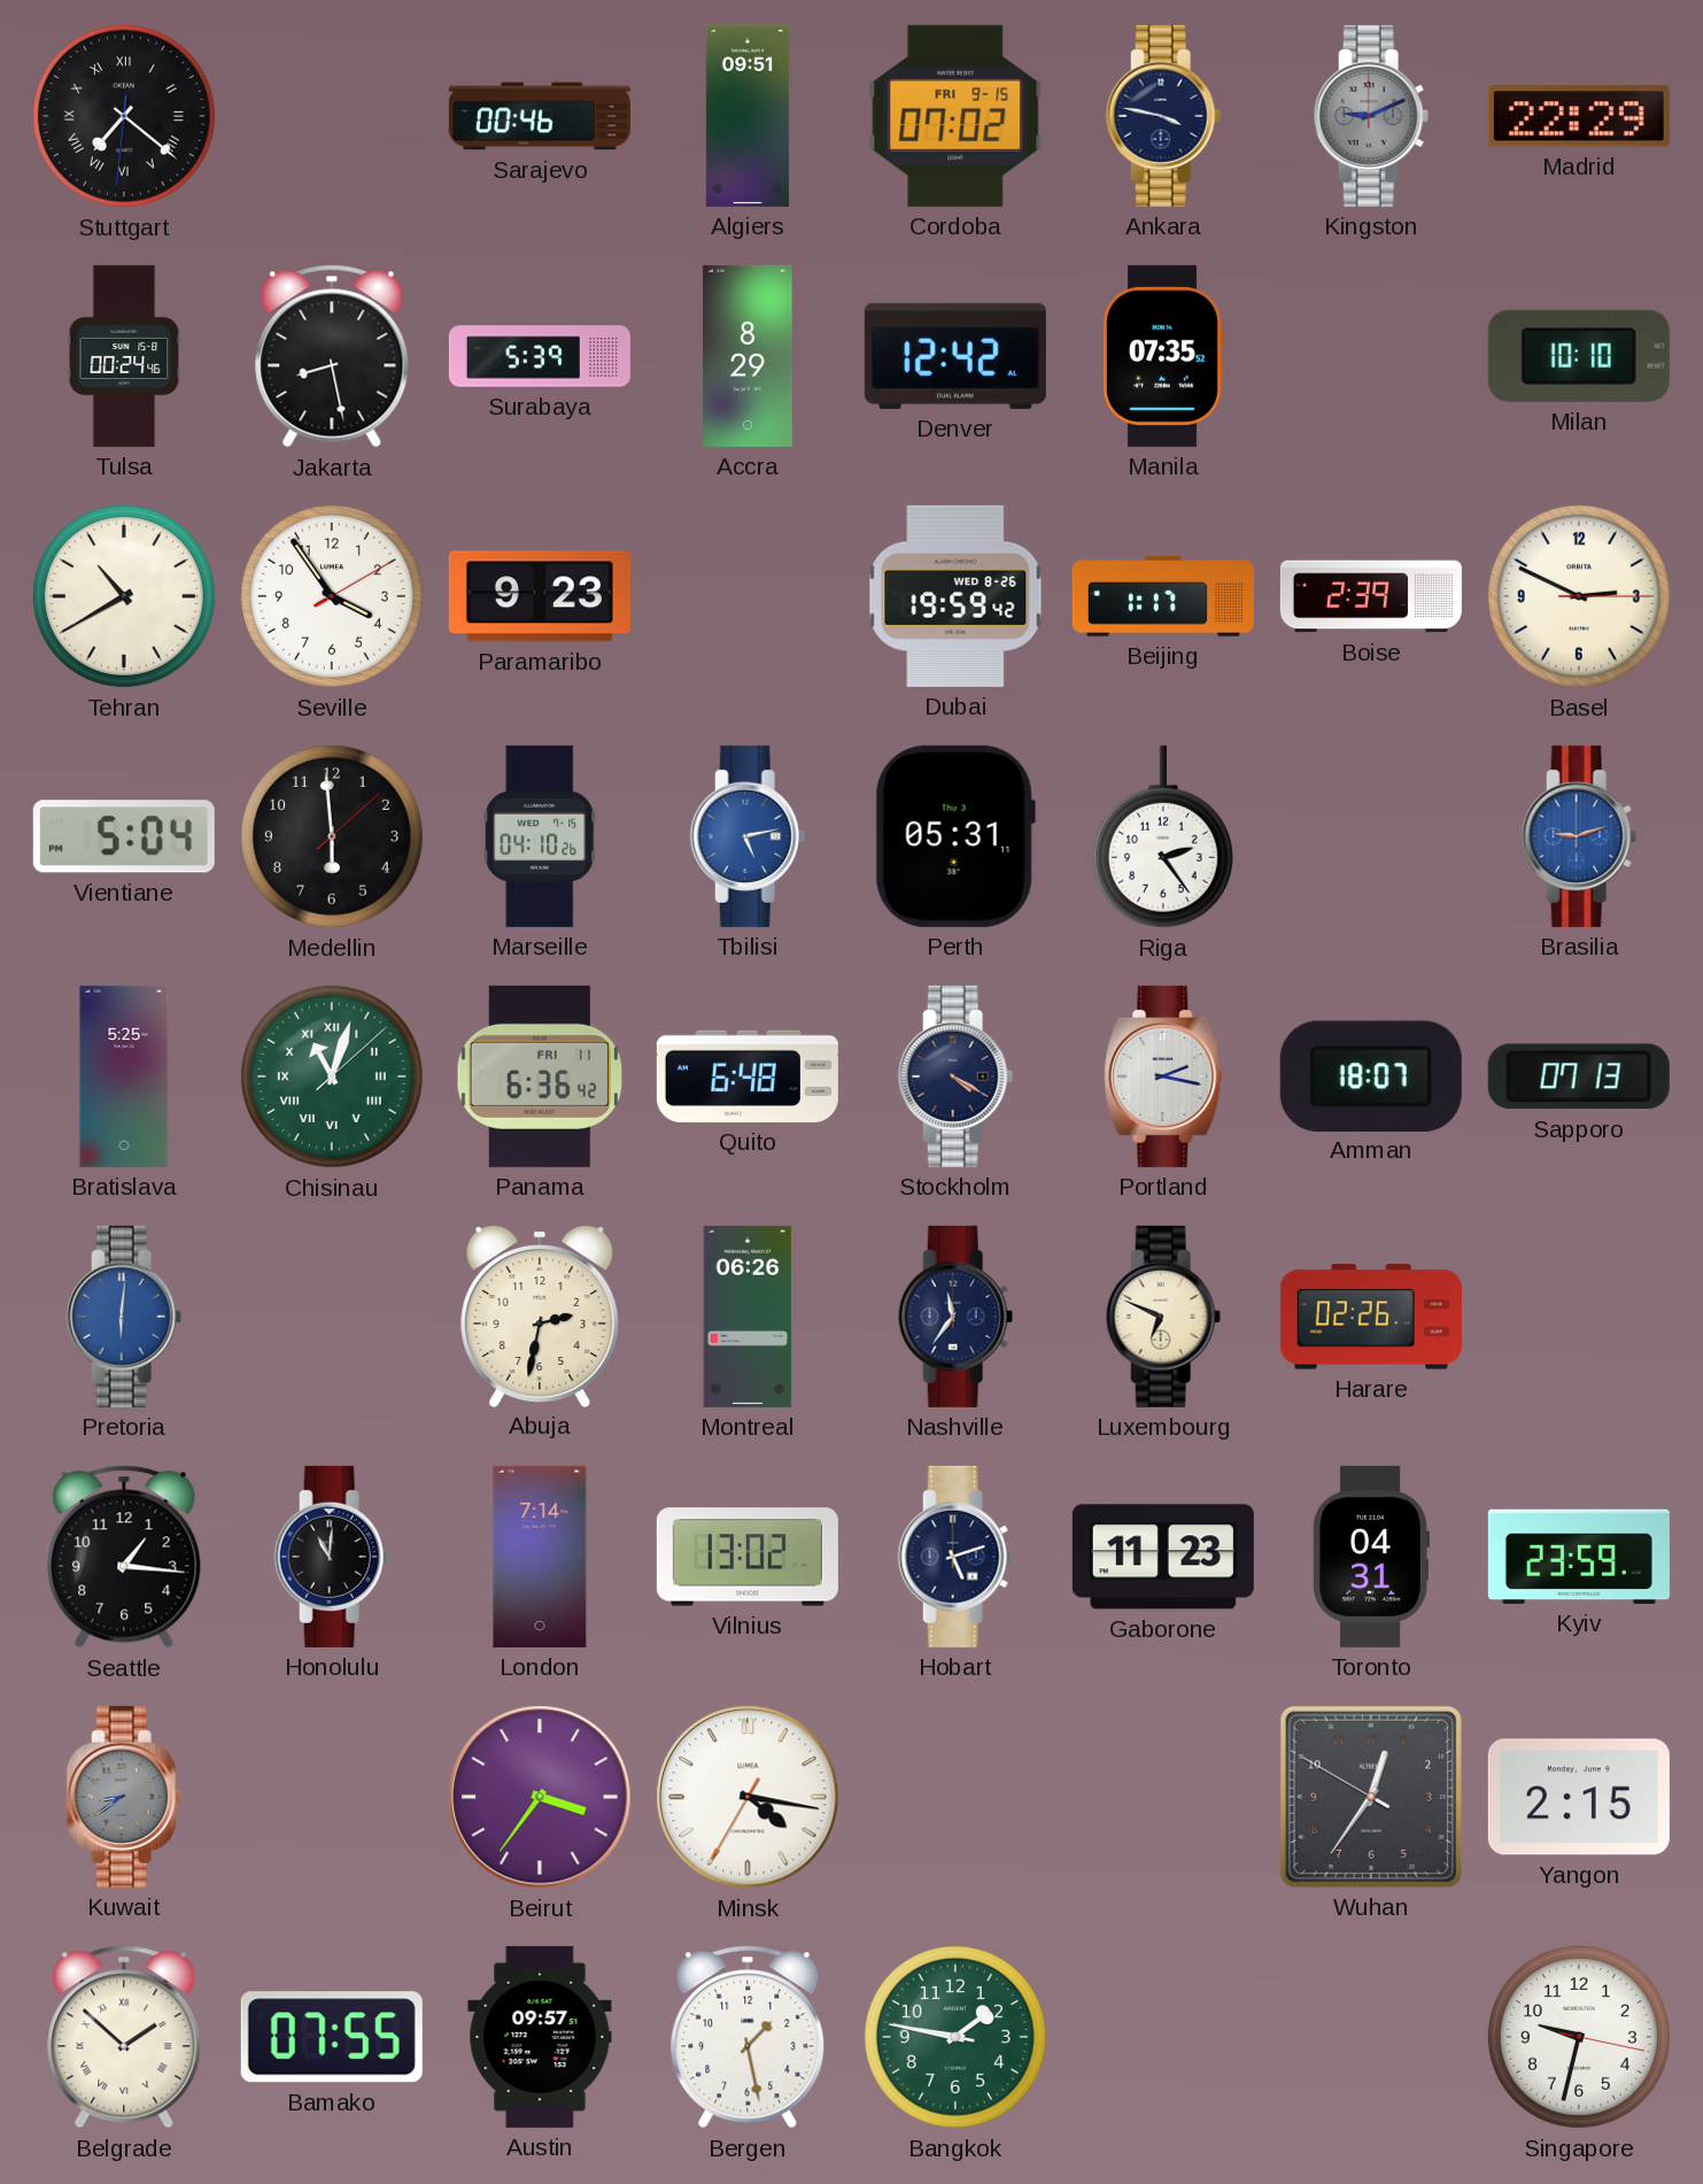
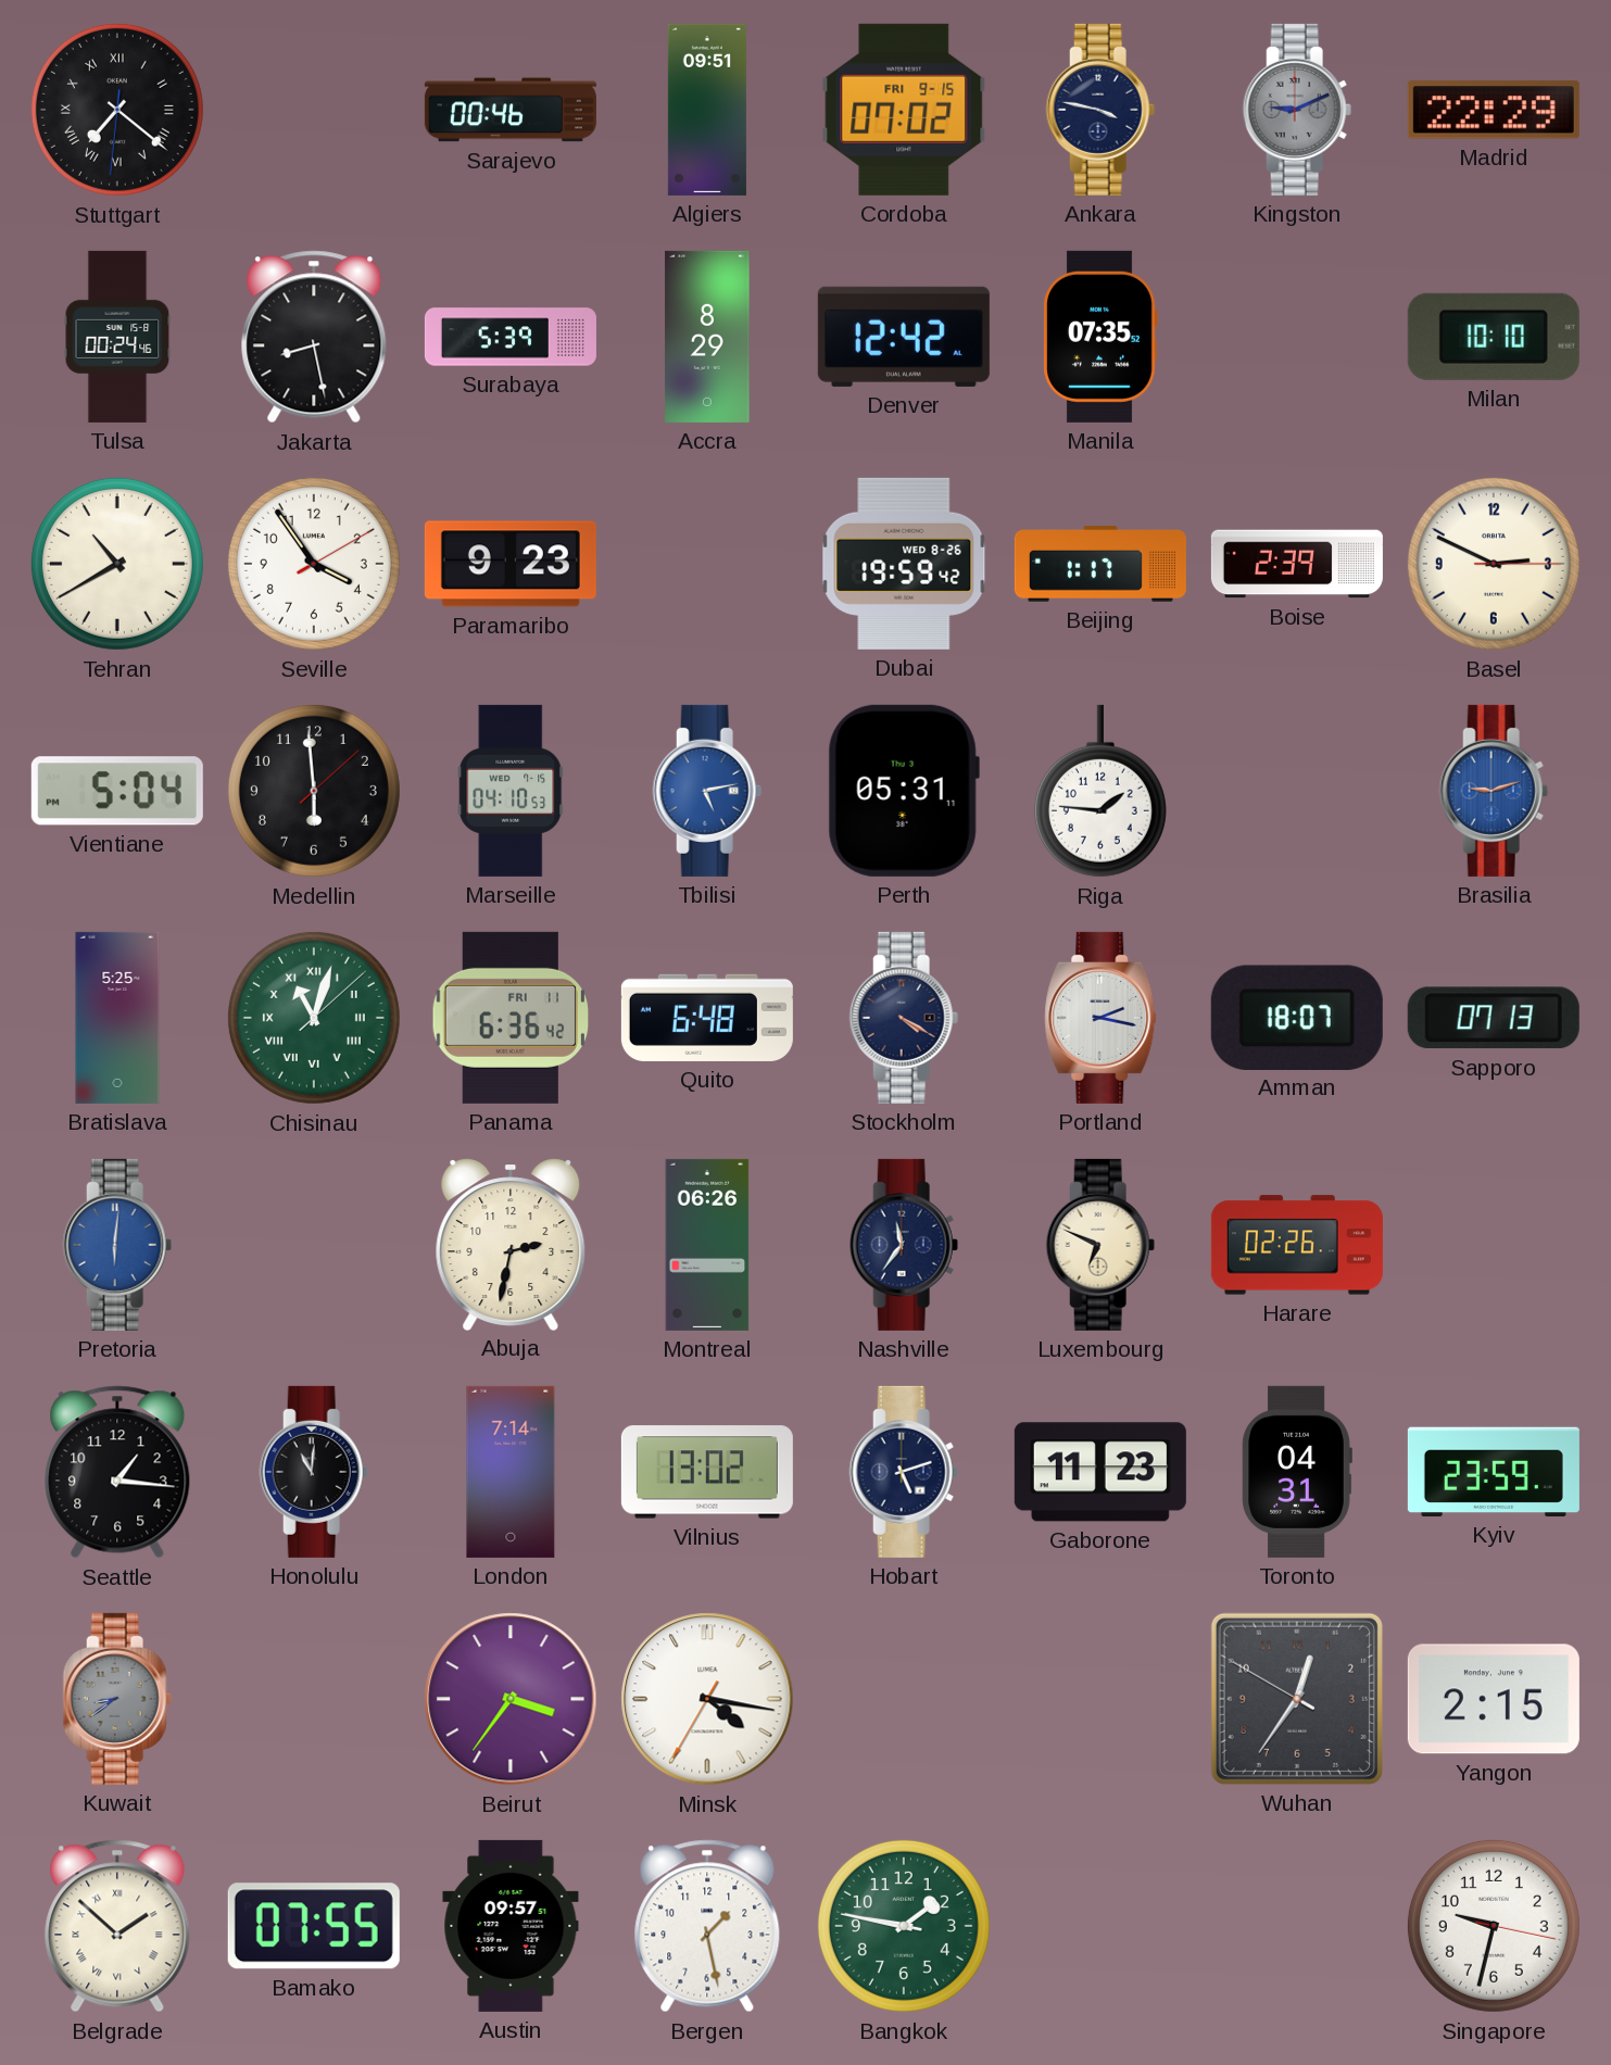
Marseille: 04:10:26 -> 04:10:53 (511, 791)
Riga: 2:24 -> 1:46 (1100, 791)
